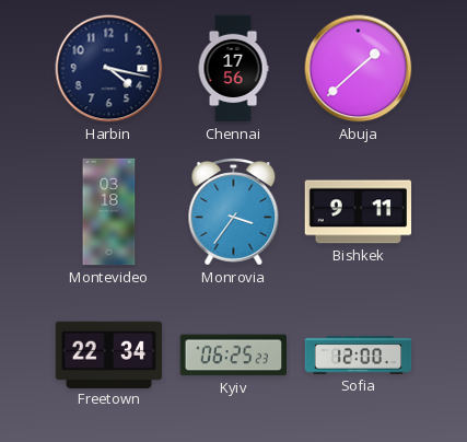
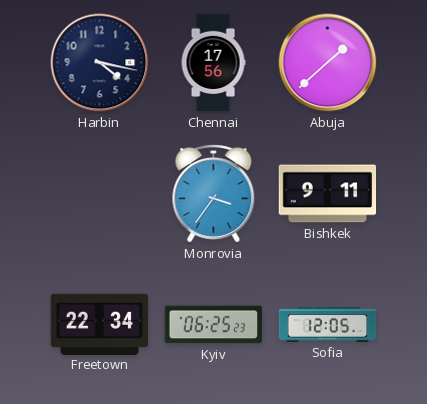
Montevideo: 03:18 -> none (109, 212)
Sofia: 12:00 -> 12:05 (328, 325)
